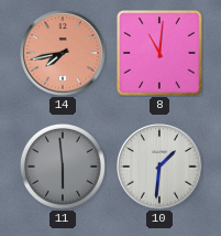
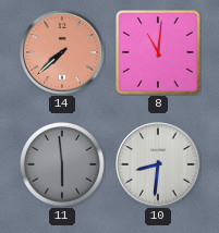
14: 7:43 -> 7:38 (62, 52)
10: 1:31 -> 8:31 (158, 164)
